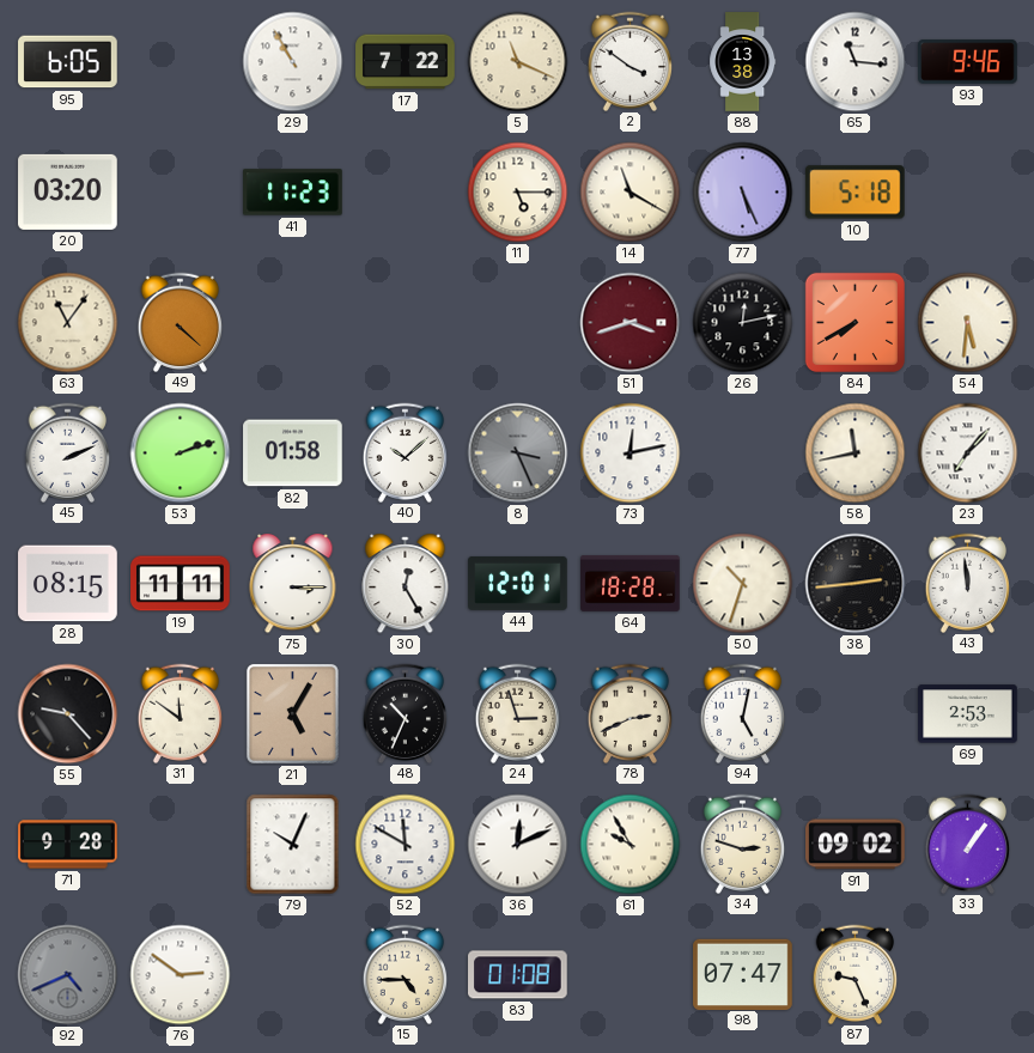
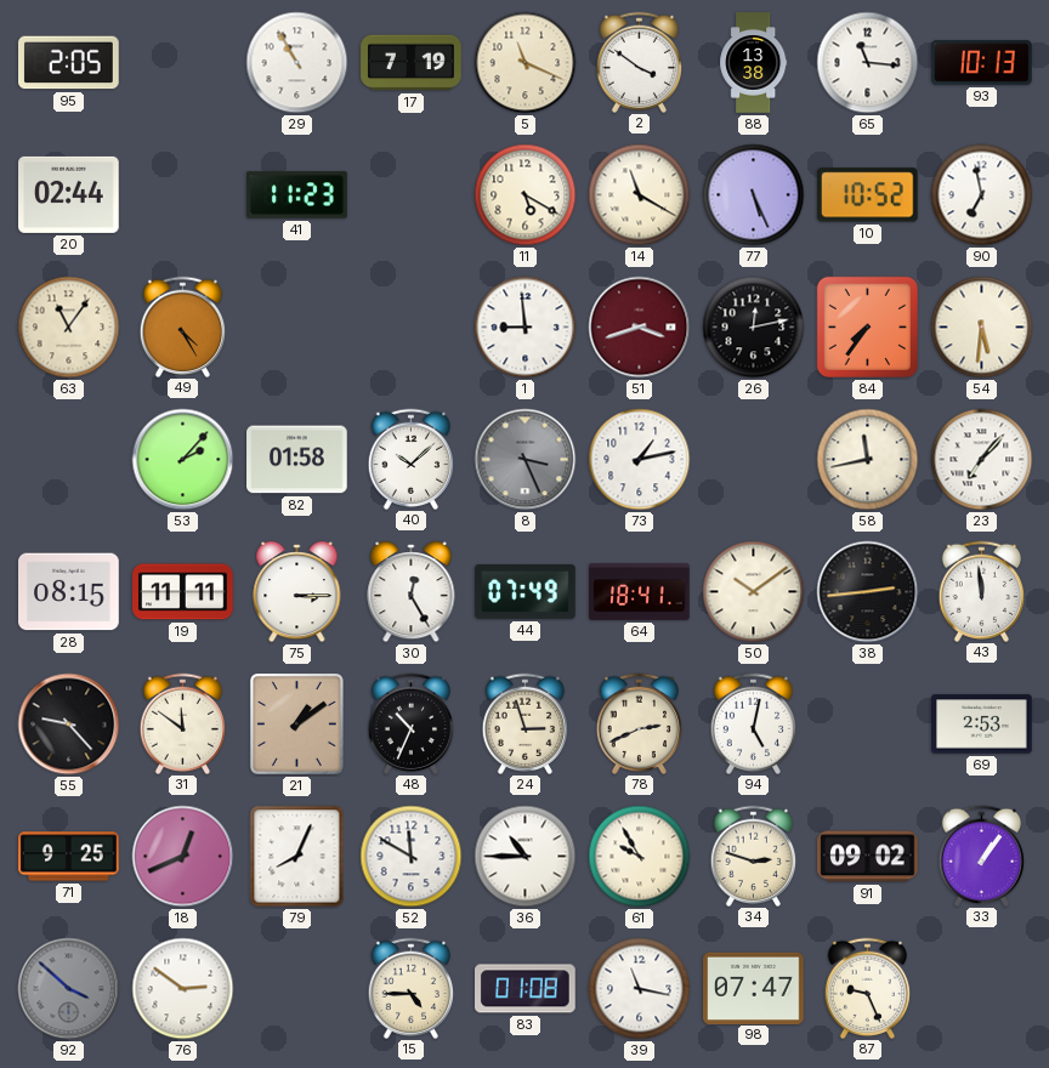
95: 6:05 -> 2:05 (69, 63)
17: 7:22 -> 7:19 (412, 63)
93: 9:46 -> 10:13 (982, 63)
20: 03:20 -> 02:44 (69, 194)
11: 5:15 -> 5:20 (526, 195)
10: 5:18 -> 10:52 (867, 195)
90: none -> 6:58 (982, 195)
49: 4:22 -> 4:25 (183, 326)
1: none -> 8:59 (526, 328)
84: 7:40 -> 7:36 (867, 326)
45: 2:11 -> none (68, 452)
53: 2:12 -> 2:07 (183, 460)
73: 12:13 -> 1:13 (640, 460)
44: 12:01 -> 07:49 (526, 591)
64: 18:28 -> 18:41 (640, 592)
50: 10:33 -> 10:09 (754, 592)
21: 5:05 -> 1:09 (296, 723)
71: 9:28 -> 9:25 (69, 857)
18: none -> 12:41 (183, 857)
79: 10:04 -> 8:04 (297, 857)
36: 12:11 -> 10:45 (526, 857)
92: 4:41 -> 3:52 (69, 989)
39: none -> 11:17 (640, 989)
